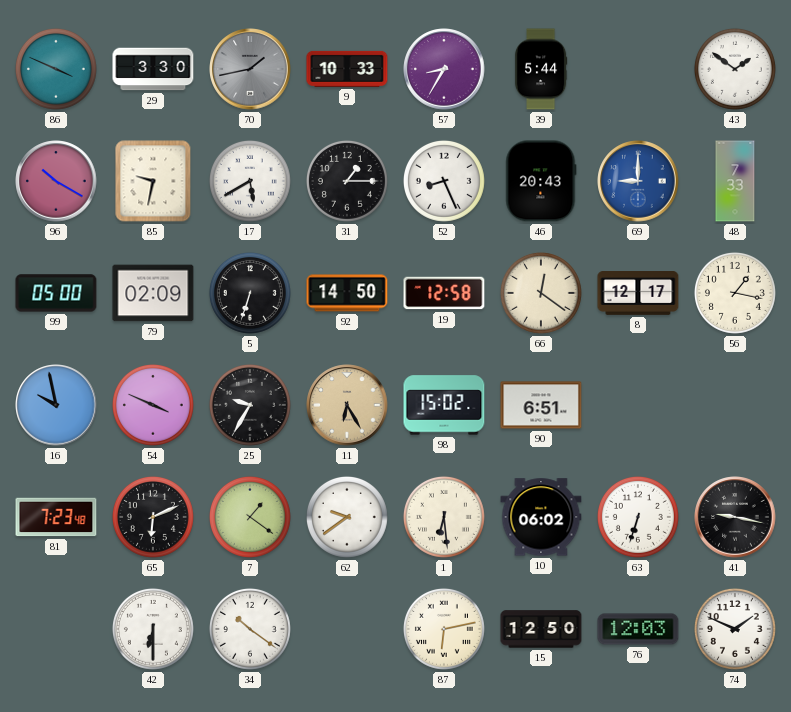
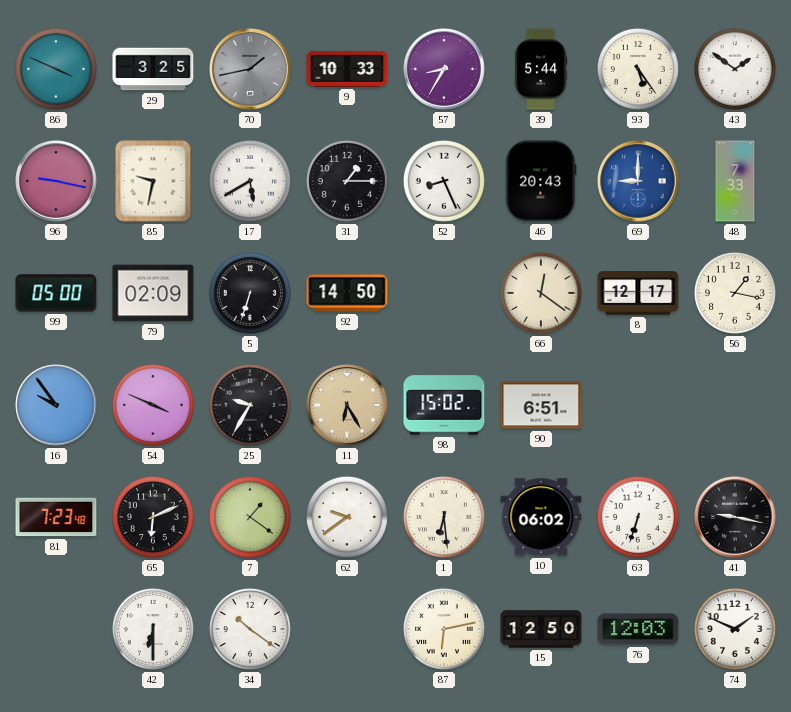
29: 3:30 -> 3:25 (153, 69)
93: none -> 5:24 (638, 69)
96: 10:20 -> 9:17 (56, 181)
19: 12:58 -> none (444, 293)
16: 9:58 -> 9:54 (56, 405)
